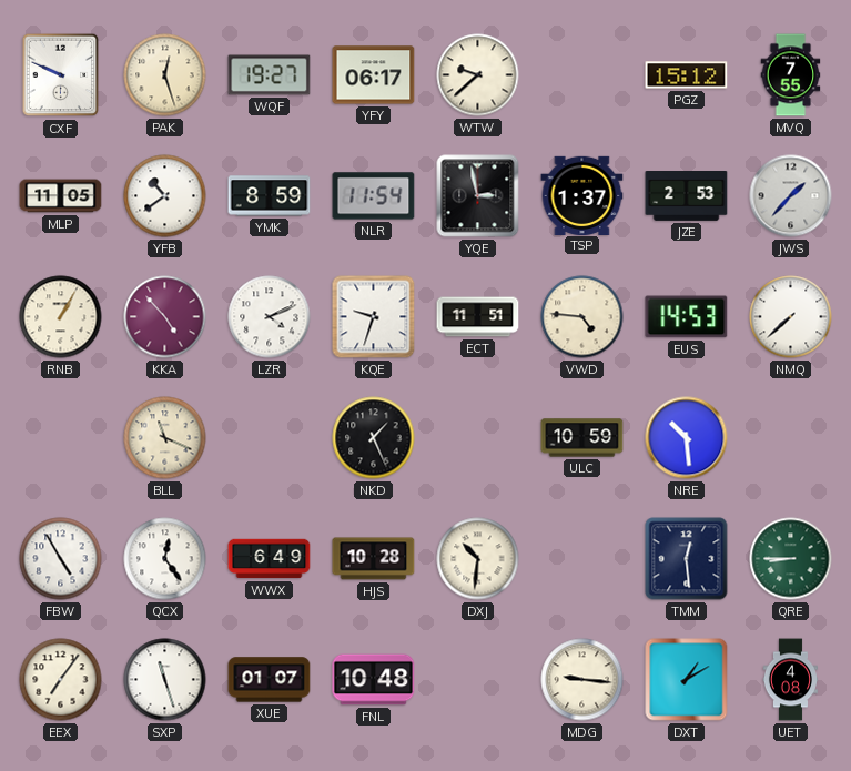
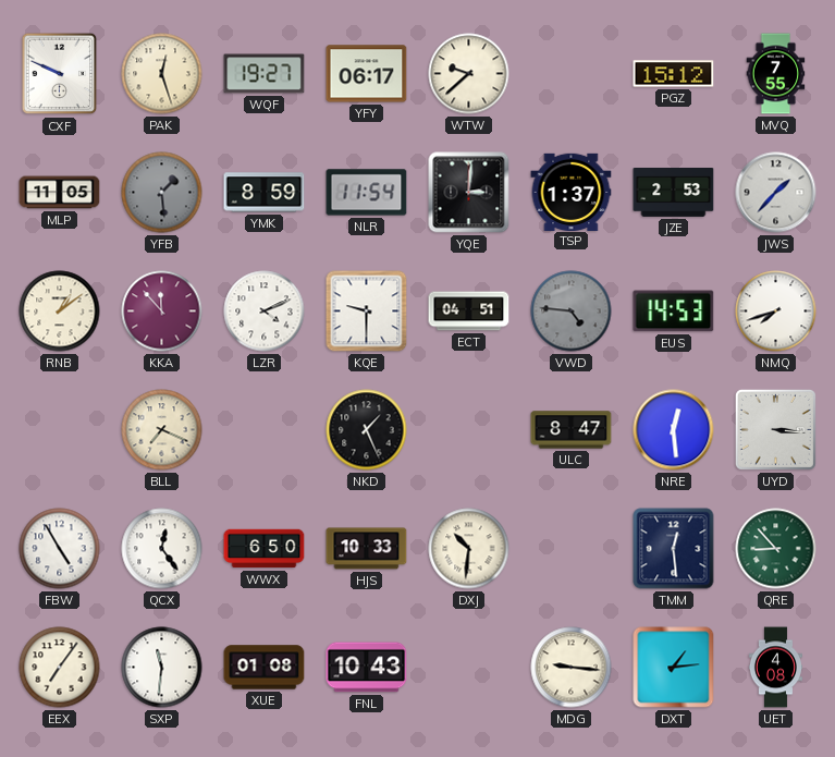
YFB: 10:39 -> 1:29 (162, 193)
YFB dial: white -> grey (162, 193)
YQE: 2:58 -> 3:01 (469, 193)
RNB: 1:05 -> 1:09 (60, 312)
KKA: 4:53 -> 11:53 (162, 312)
KQE: 9:33 -> 9:30 (367, 312)
ECT: 11:51 -> 04:51 (469, 312)
VWD dial: cream -> grey (572, 312)
NMQ: 7:38 -> 7:42 (776, 312)
BLL: 11:19 -> 7:19 (162, 430)
ULC: 10:59 -> 8:47 (572, 430)
NRE: 10:29 -> 12:29 (674, 430)
UYD: none -> 3:16 (775, 429)
WWX: 6:49 -> 6:50 (265, 549)
HJS: 10:28 -> 10:33 (367, 549)
QRE: 8:45 -> 8:53 (776, 549)
SXP: 11:27 -> 11:31 (162, 668)
XUE: 01:07 -> 01:08 (265, 668)
FNL: 10:48 -> 10:43 (367, 668)
DXT: 1:10 -> 1:14 (674, 668)
